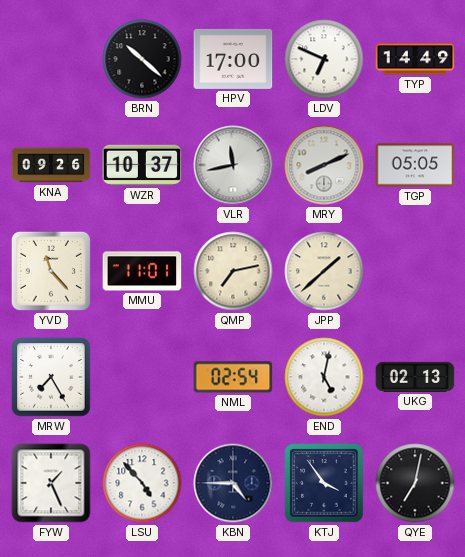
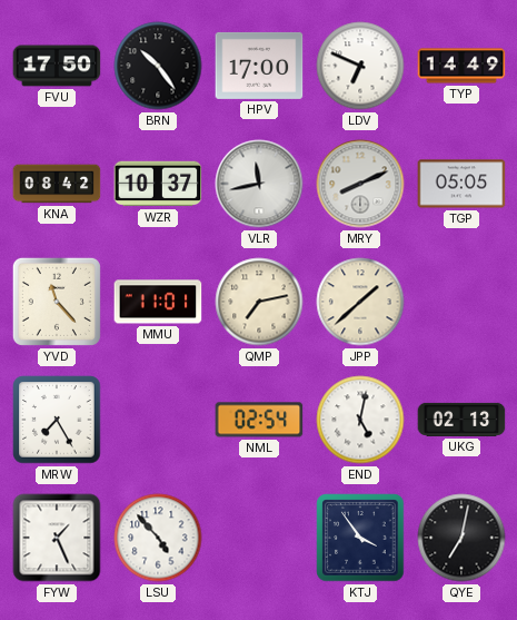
FVU: none -> 17:50 (57, 66)
BRN: 10:22 -> 10:24 (158, 66)
KNA: 09:26 -> 08:42 (57, 184)
KBN: 4:45 -> none (233, 483)
